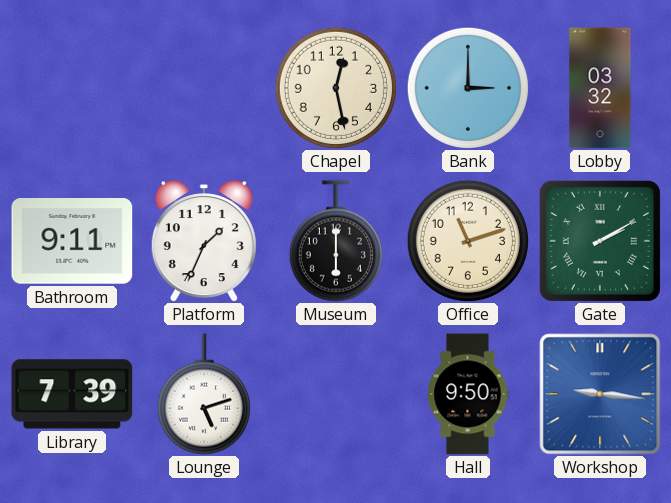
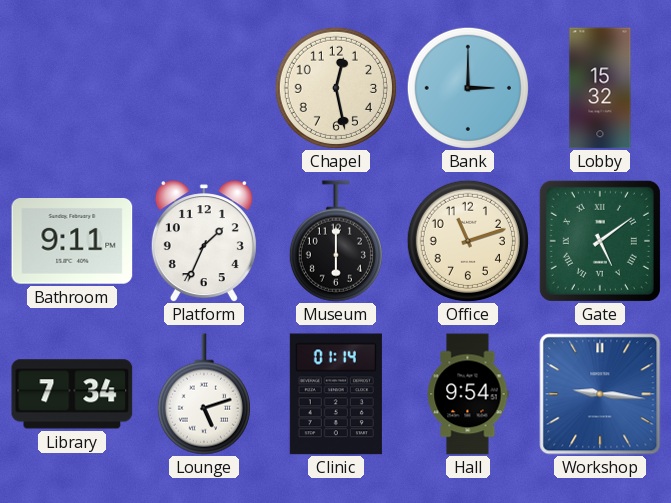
Lobby: 03:32 -> 15:32 (600, 88)
Gate: 2:10 -> 5:09 (600, 241)
Library: 7:39 -> 7:34 (72, 394)
Clinic: none -> 01:14 (336, 394)
Hall: 9:50 -> 9:54 (468, 394)
